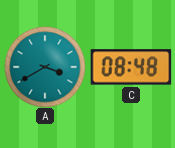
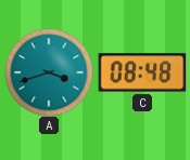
A: 3:40 -> 3:42 (49, 72)
